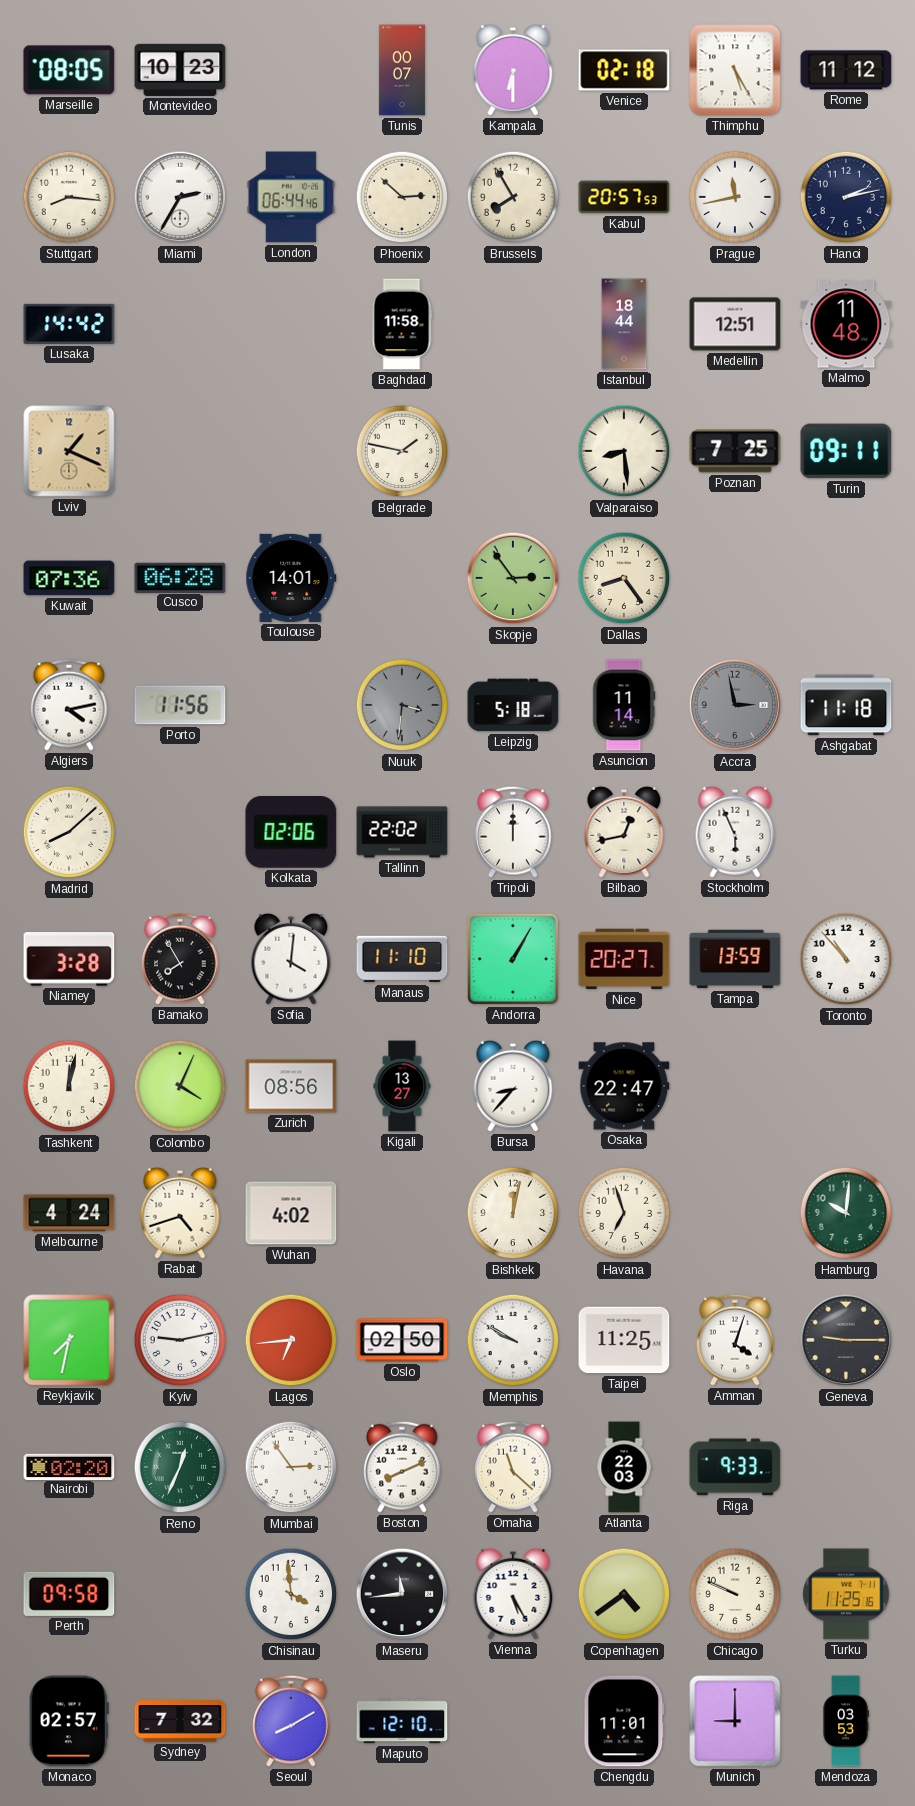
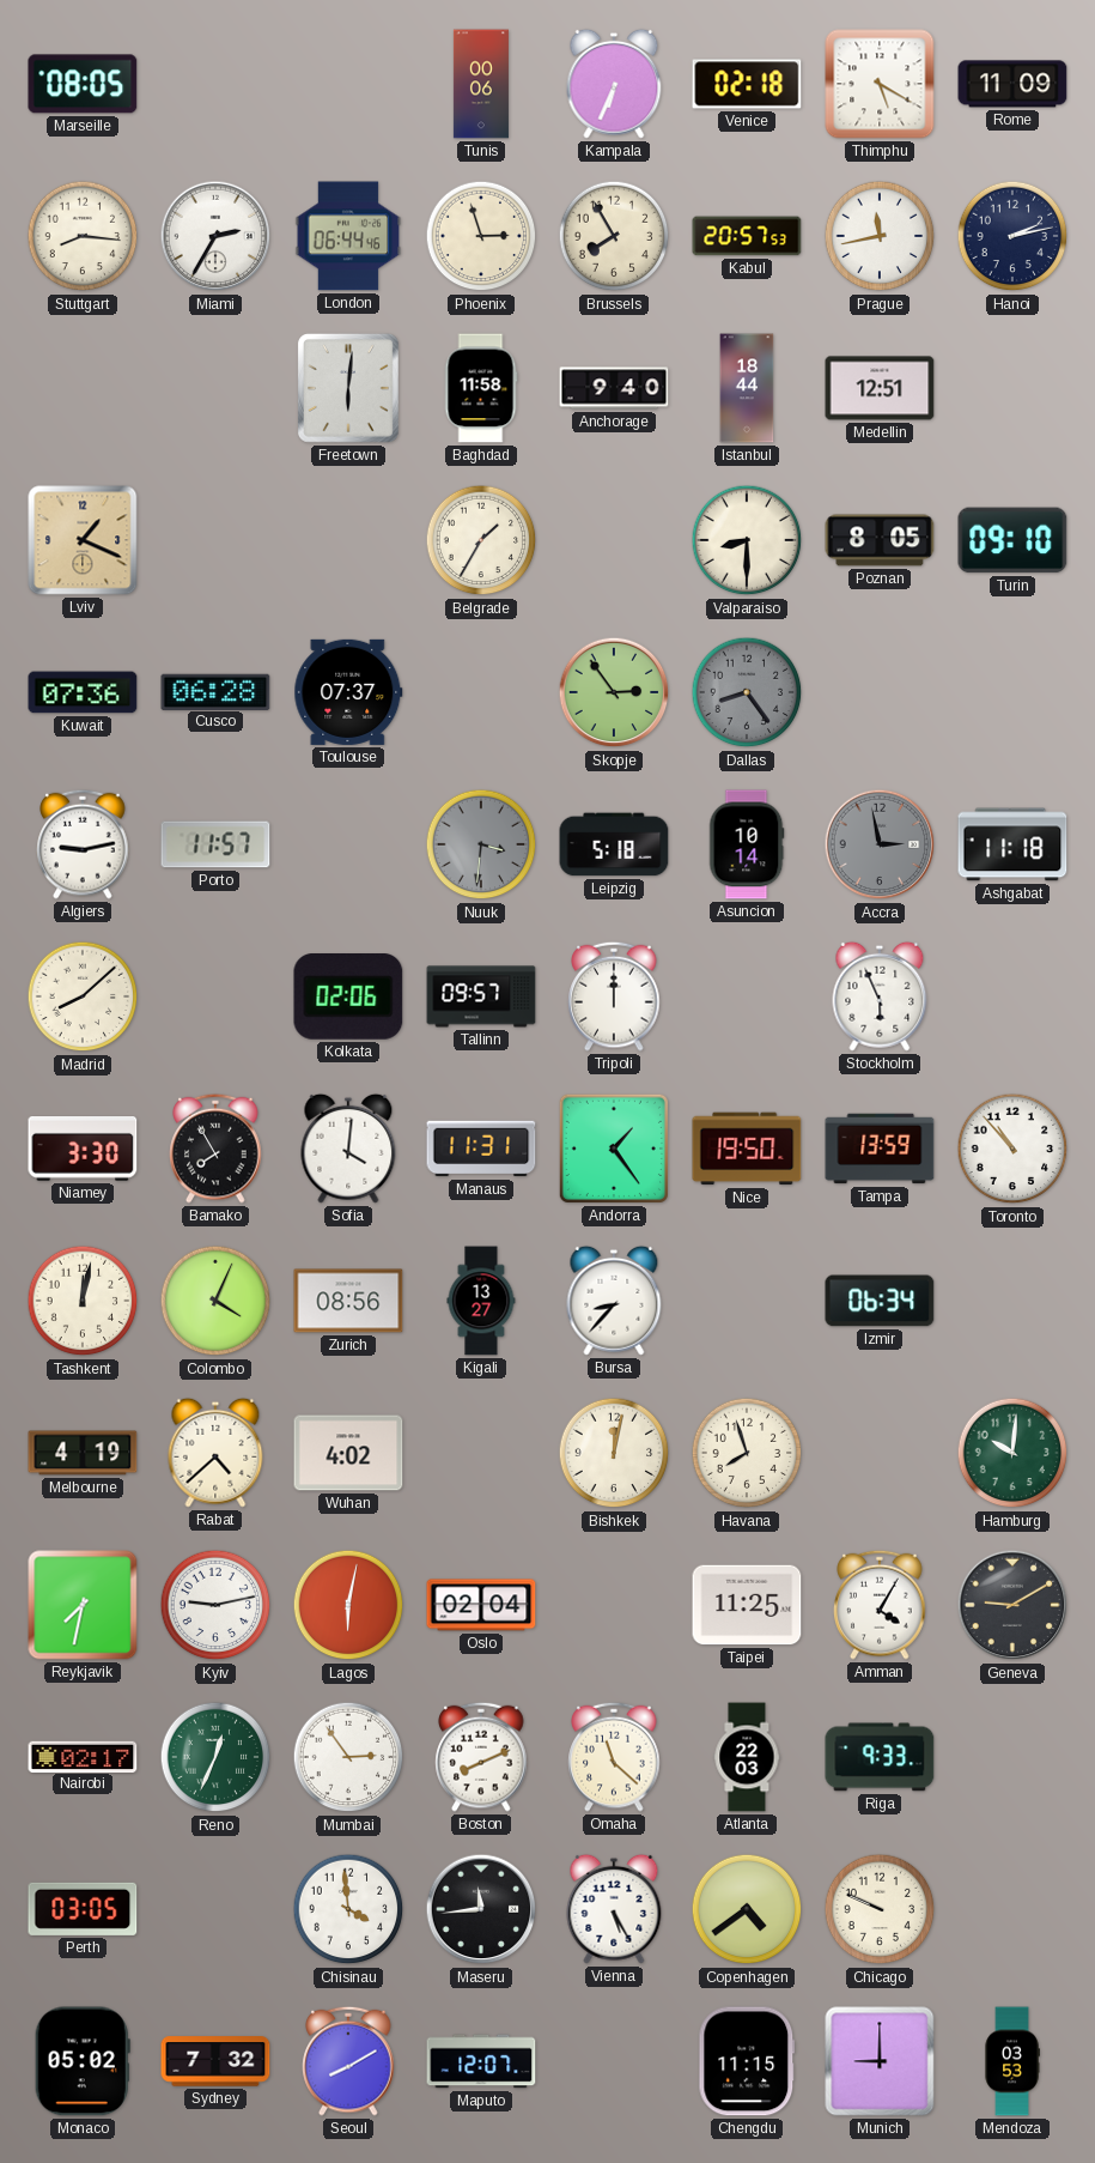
Montevideo: 10:23 -> none (180, 70)
Tunis: 00:07 -> 00:06 (481, 84)
Kampala: 6:30 -> 6:34 (614, 84)
Thimphu: 5:25 -> 5:20 (880, 84)
Rome: 11:12 -> 11:09 (1012, 84)
Phoenix: 2:52 -> 2:57 (481, 236)
Lusaka: 14:42 -> none (69, 324)
Freetown: none -> 6:01 (348, 388)
Anchorage: none -> 9:40 (614, 388)
Malmo: 11:48 -> none (846, 324)
Belgrade: 1:47 -> 1:35 (481, 540)
Valparaiso: 8:29 -> 8:30 (747, 540)
Poznan: 7:25 -> 8:05 (880, 540)
Turin: 09:11 -> 09:10 (1012, 540)
Toulouse: 14:01 -> 07:37 (348, 692)
Dallas dial: cream -> grey (747, 692)
Algiers: 4:13 -> 9:13 (83, 844)
Porto: 11:56 -> 11:57 (215, 844)
Asuncion: 11:14 -> 10:14 (747, 844)
Tallinn: 22:02 -> 09:57 (481, 996)
Bilbao: 12:43 -> none (624, 832)
Niamey: 3:28 -> 3:30 (83, 1149)
Manaus: 11:10 -> 11:31 (481, 1149)
Andorra: 1:05 -> 1:24 (614, 1149)
Nice: 20:27 -> 19:50 (747, 1149)
Osaka: 22:47 -> none (624, 1086)
Izmir: none -> 06:34 (880, 1301)
Melbourne: 4:24 -> 4:19 (83, 1453)
Rabat: 4:42 -> 4:38 (215, 1453)
Havana: 6:57 -> 7:57 (747, 1453)
Lagos: 6:44 -> 6:02 (348, 1605)
Oslo: 02:50 -> 02:04 (481, 1605)
Memphis: 9:50 -> none (513, 1340)
Amman: 4:03 -> 4:05 (880, 1605)
Geneva: 9:15 -> 9:10 (1012, 1605)
Nairobi: 02:20 -> 02:17 (83, 1756)
Perth: 09:58 -> 03:05 (83, 1909)
Turku: 11:25 -> none (846, 1594)
Monaco: 02:57 -> 05:02 (83, 2061)
Maputo: 12:10 -> 12:07 (481, 2061)
Chengdu: 11:01 -> 11:15 (747, 2061)
